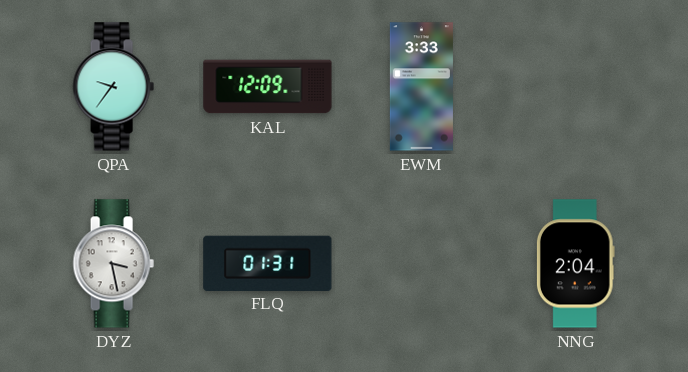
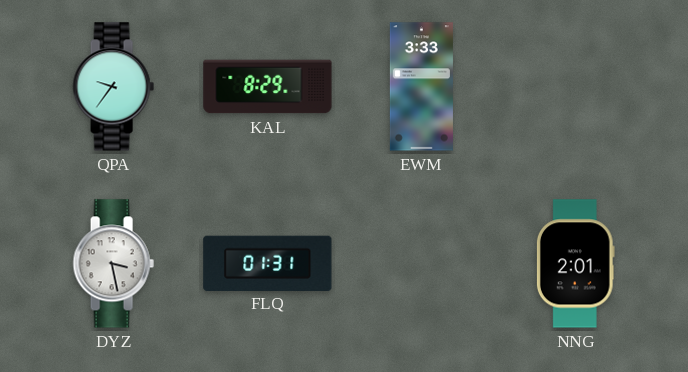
KAL: 12:09 -> 8:29 (268, 87)
NNG: 2:04 -> 2:01 (575, 264)
